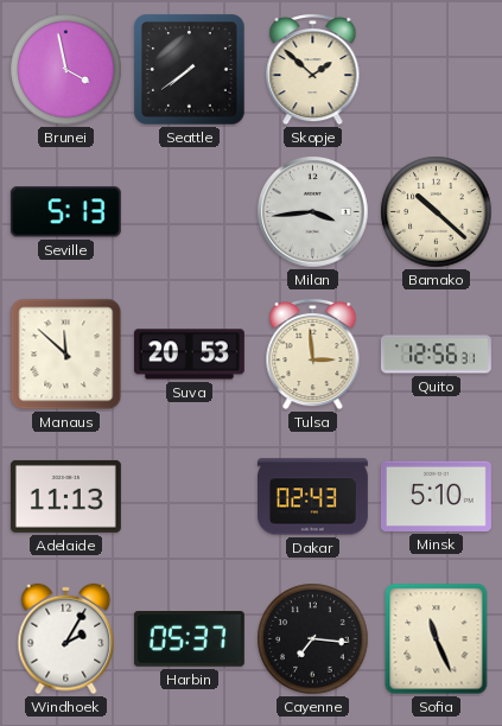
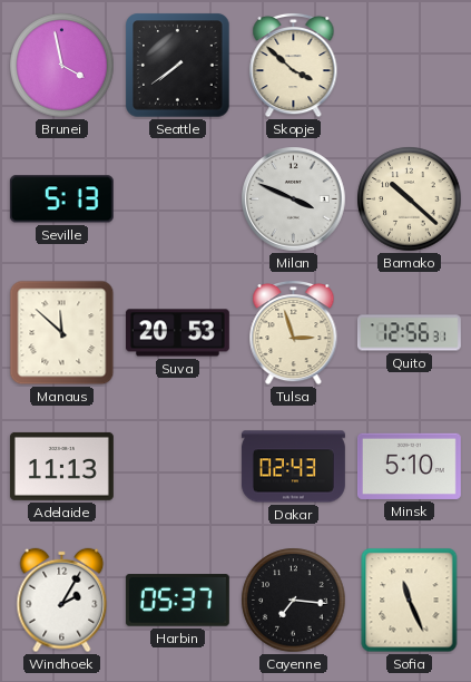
Skopje: 1:52 -> 3:52 (294, 65)
Milan: 3:44 -> 3:49 (294, 199)
Tulsa: 2:59 -> 2:57 (294, 332)
